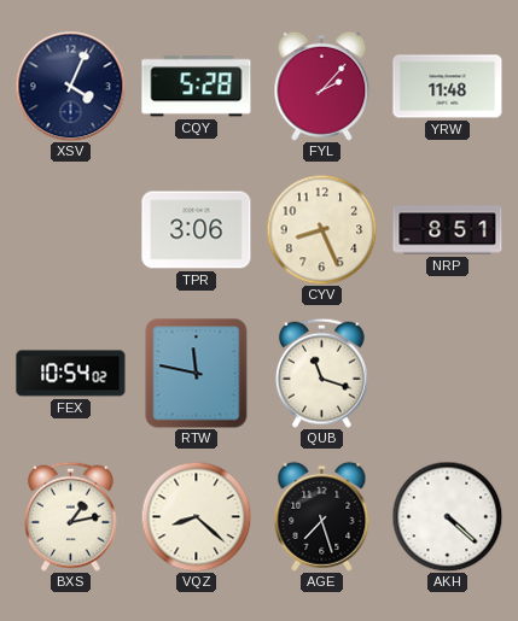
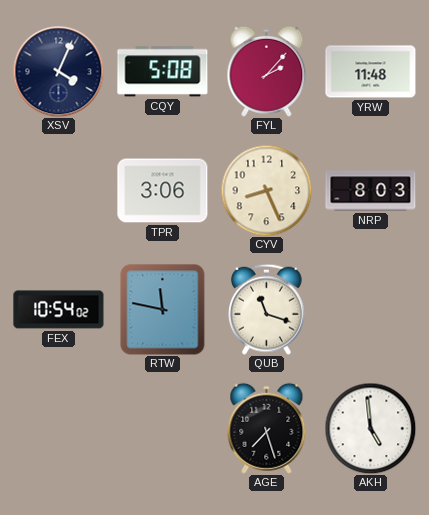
CQY: 5:28 -> 5:08 (163, 72)
NRP: 8:51 -> 8:03 (371, 191)
BXS: 1:13 -> none (70, 516)
VQZ: 8:22 -> none (196, 516)
AKH: 4:22 -> 4:59 (370, 428)
